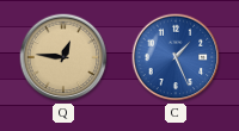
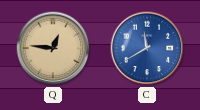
C: 1:26 -> 11:40 (147, 48)
